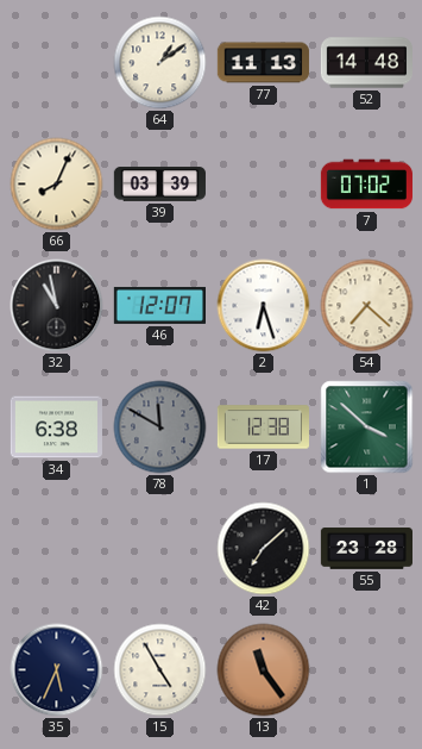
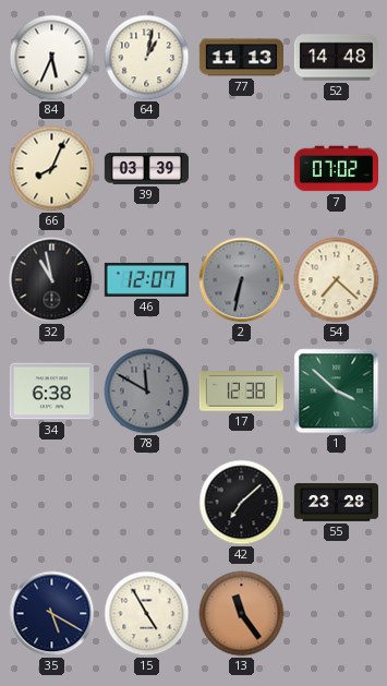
84: none -> 5:34 (52, 58)
64: 1:09 -> 1:02 (147, 58)
2: 6:27 -> 6:32 (242, 280)
2 dial: white -> grey (242, 280)
35: 5:34 -> 5:20 (52, 614)
